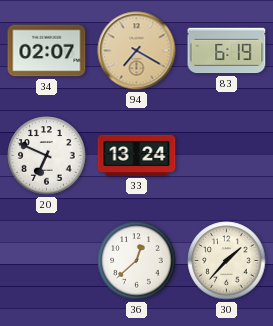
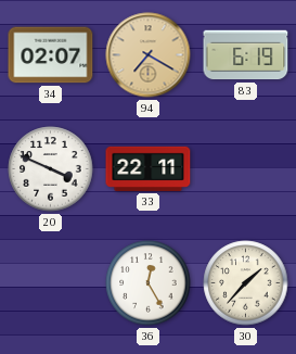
20: 6:49 -> 3:49 (51, 169)
33: 13:24 -> 22:11 (149, 168)
36: 12:38 -> 12:25 (149, 283)
